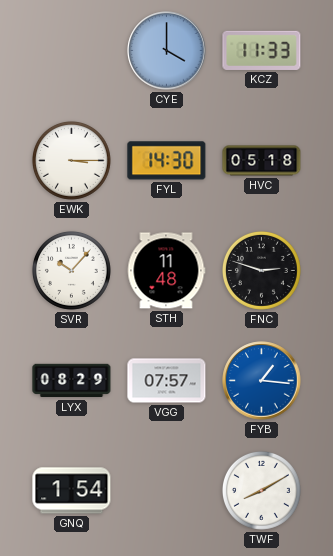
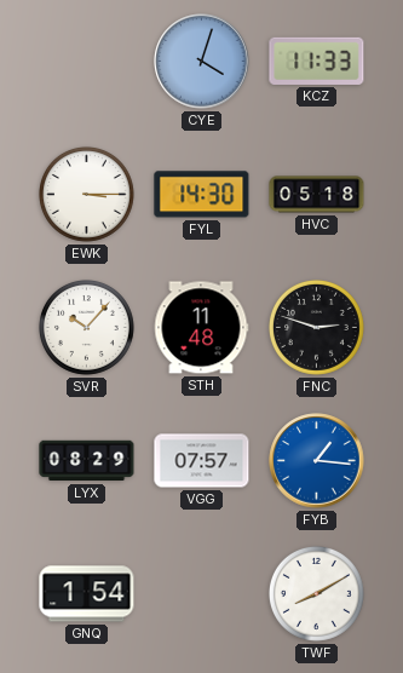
CYE: 4:00 -> 4:03 (202, 62)
